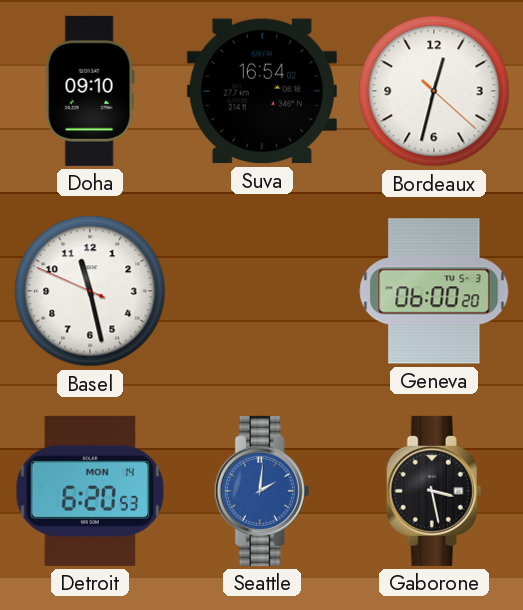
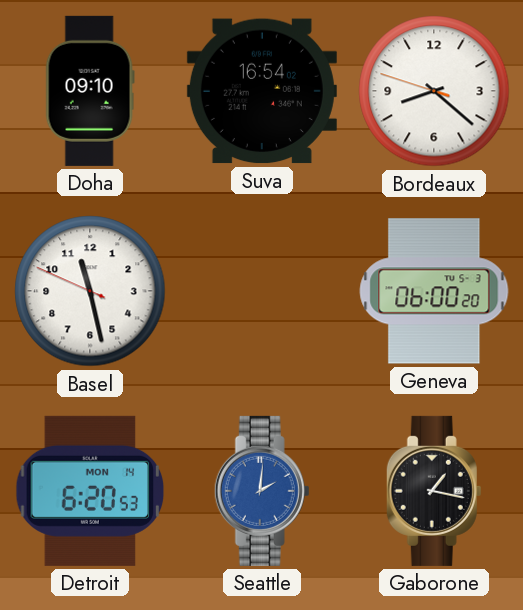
Bordeaux: 12:32 -> 8:21 (434, 91)
Gaborone: 3:28 -> 1:17 (434, 491)
